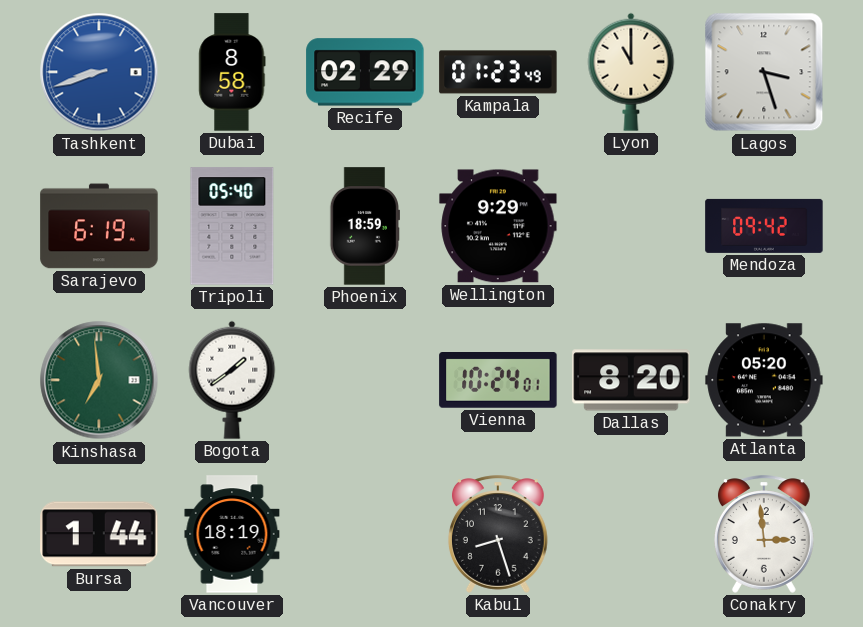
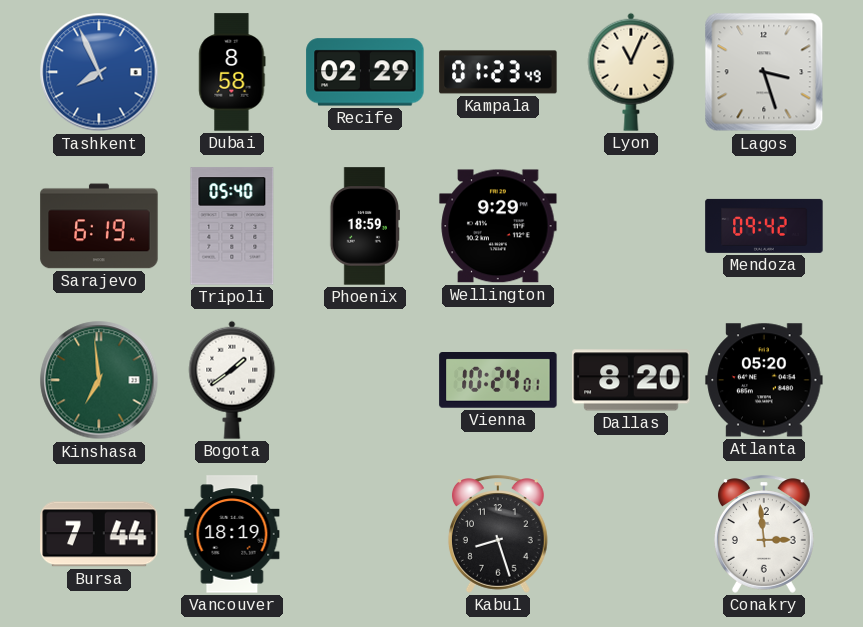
Tashkent: 8:42 -> 7:56 (99, 72)
Lyon: 11:00 -> 11:04 (631, 72)
Bursa: 1:44 -> 7:44 (99, 534)
